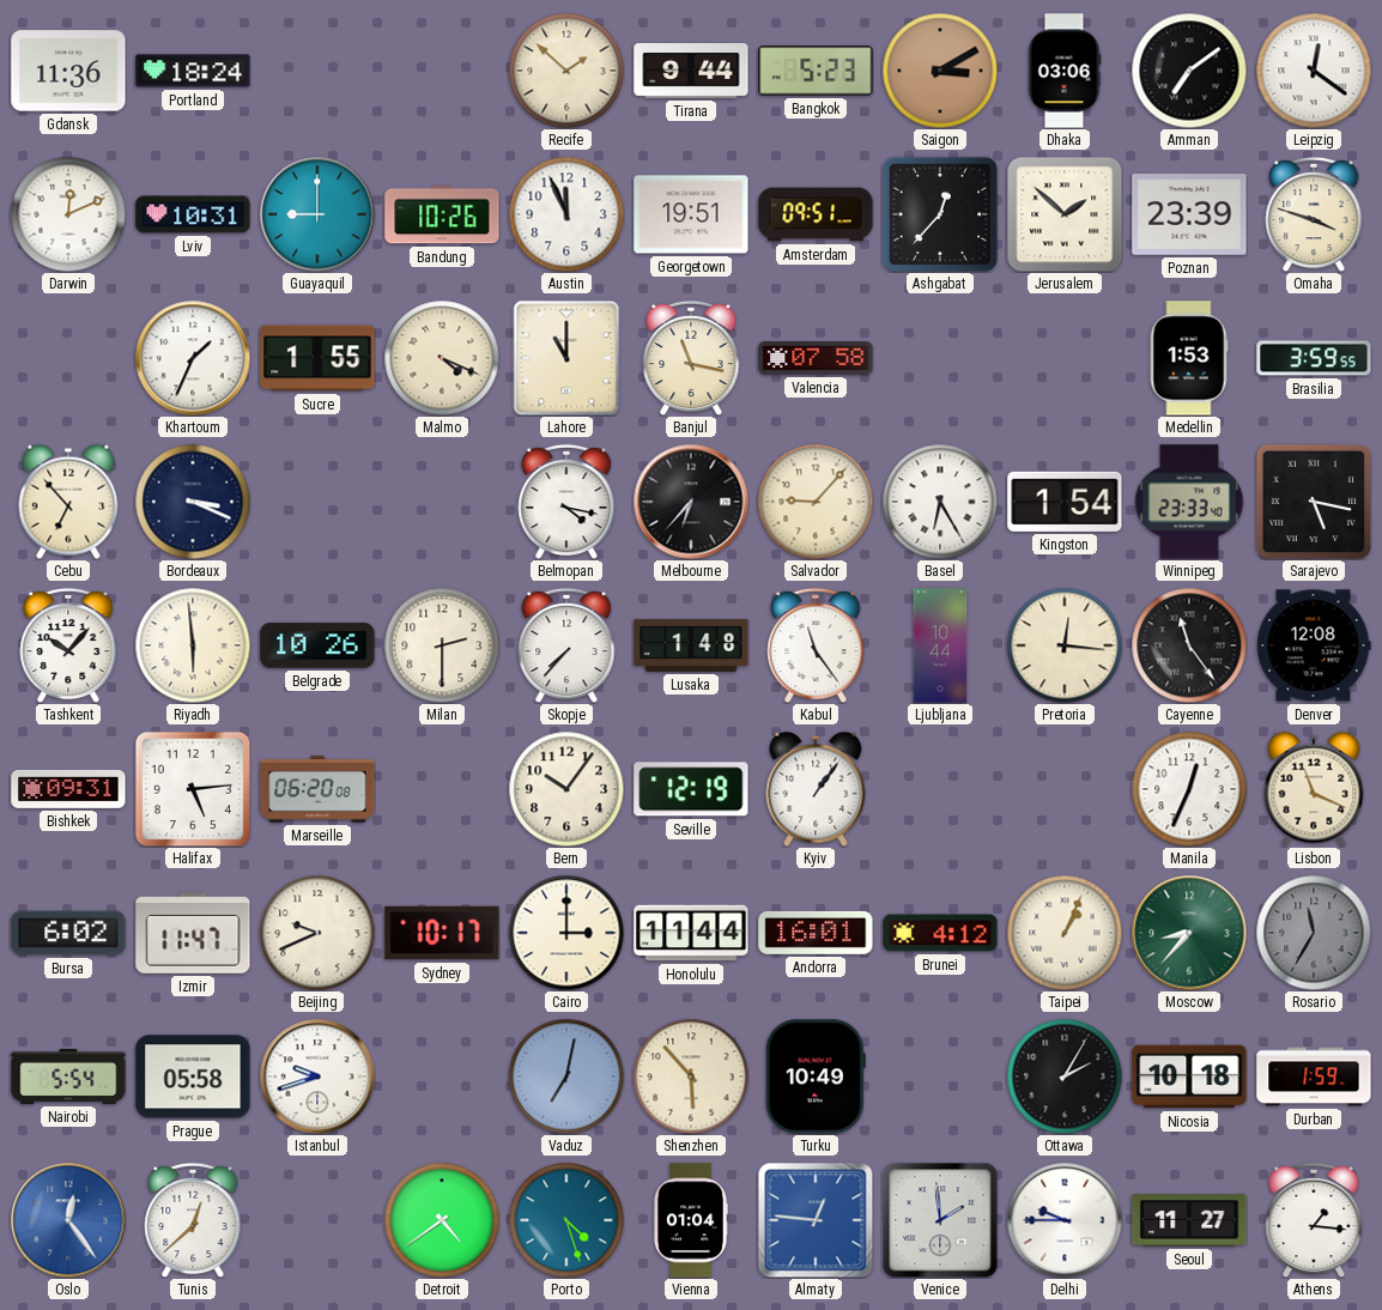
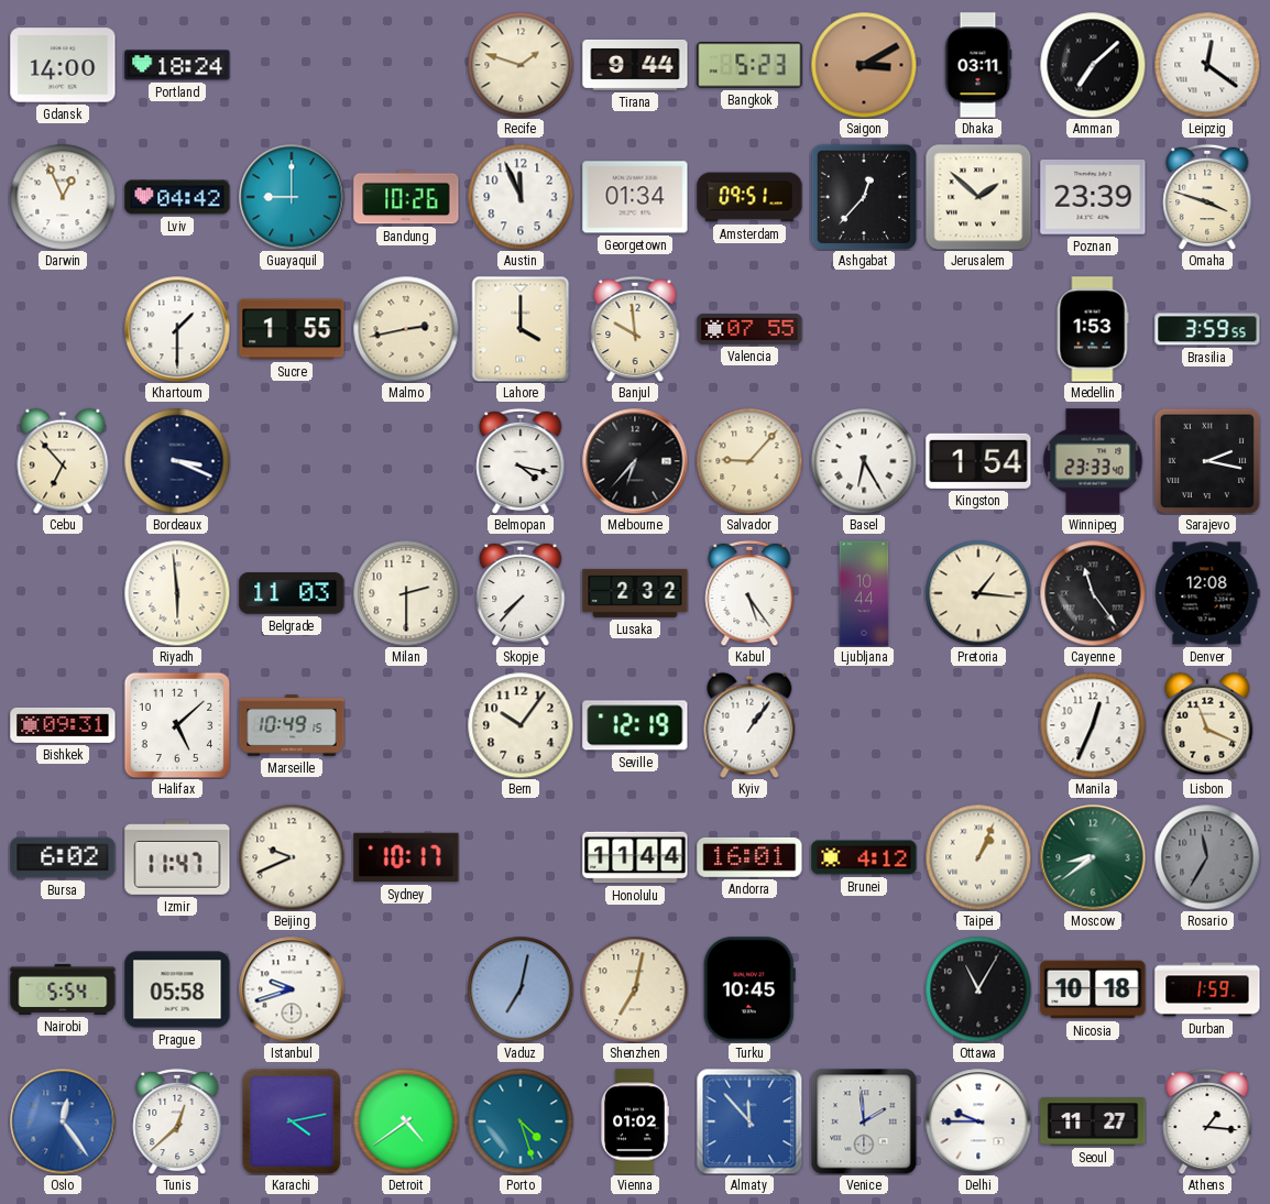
Gdansk: 11:36 -> 14:00 (63, 65)
Recife: 1:52 -> 1:48 (521, 65)
Dhaka: 03:06 -> 03:11 (978, 65)
Amman: 7:09 -> 7:08 (1093, 65)
Darwin: 12:11 -> 12:56 (63, 197)
Lviv: 10:31 -> 04:42 (177, 197)
Georgetown: 19:51 -> 01:34 (635, 197)
Khartoum: 1:34 -> 1:30 (177, 329)
Malmo: 4:19 -> 2:43 (406, 329)
Lahore: 11:00 -> 4:00 (521, 329)
Banjul: 11:17 -> 9:59 (635, 329)
Valencia: 07:58 -> 07:55 (749, 330)
Sarajevo: 5:17 -> 2:17 (1207, 461)
Tashkent: 10:07 -> none (68, 645)
Belgrade: 10:26 -> 11:03 (292, 593)
Lusaka: 1:48 -> 2:32 (635, 593)
Kabul: 11:24 -> 5:24 (749, 593)
Pretoria: 12:16 -> 1:16 (978, 593)
Halifax: 5:14 -> 5:08 (177, 725)
Marseille: 06:20 -> 10:49 (292, 725)
Cairo: 3:00 -> none (566, 933)
Moscow: 8:37 -> 8:39 (1093, 857)
Shenzhen: 5:53 -> 7:02 (635, 989)
Turku: 10:49 -> 10:45 (749, 989)
Ottawa: 2:05 -> 11:05 (978, 989)
Karachi: none -> 4:13 (292, 1121)
Vienna: 01:04 -> 01:02 (635, 1121)
Almaty: 12:46 -> 11:53 (749, 1121)
